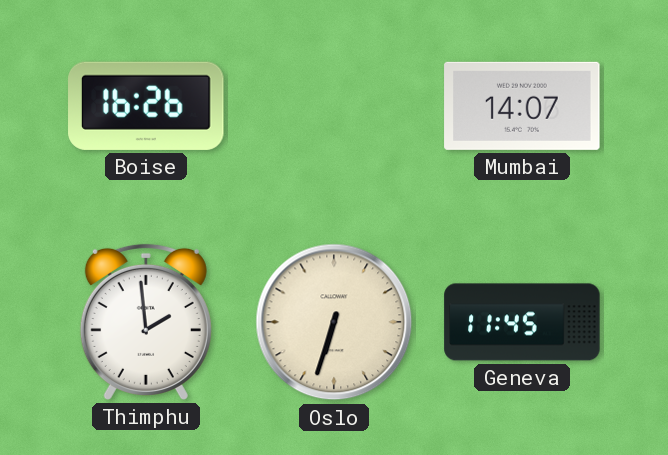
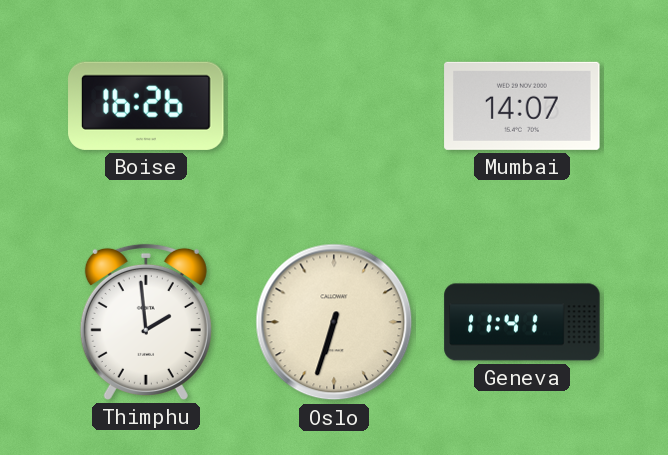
Geneva: 11:45 -> 11:41 (522, 322)
